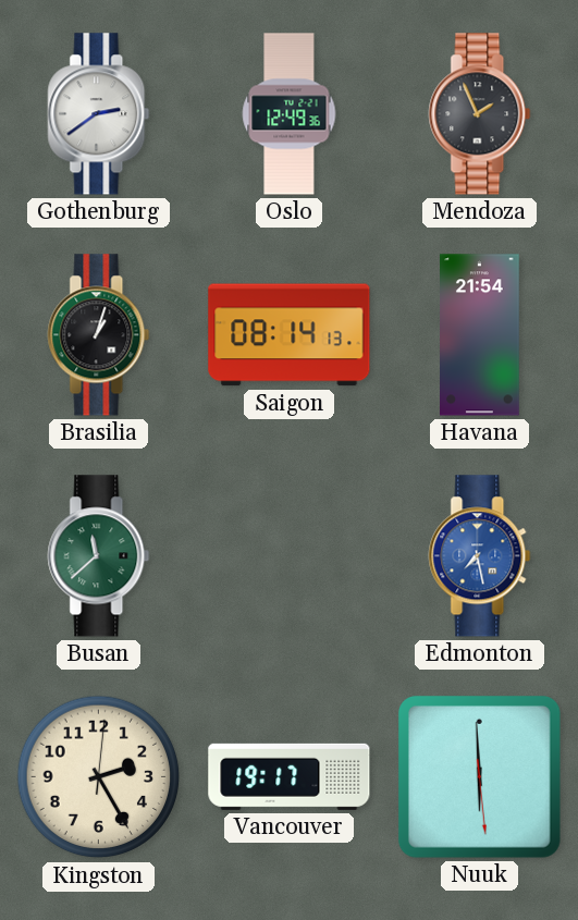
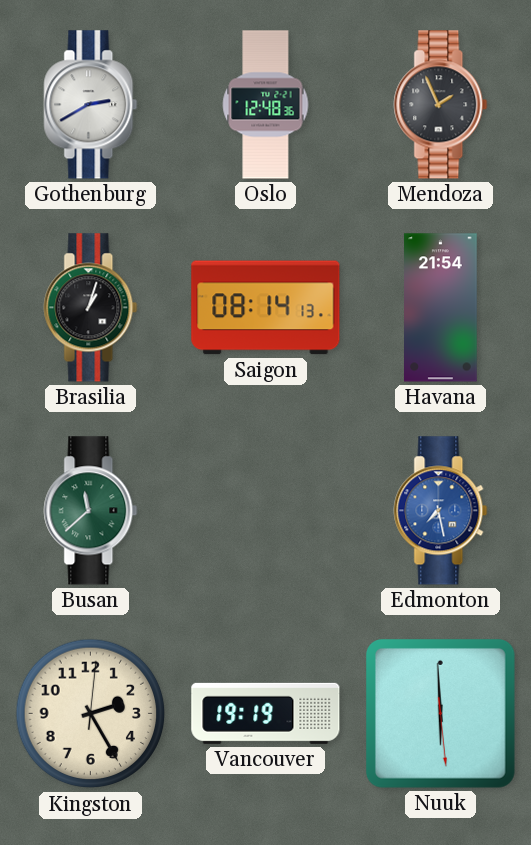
Gothenburg: 2:39 -> 2:40 (91, 105)
Oslo: 12:49 -> 12:48 (266, 105)
Vancouver: 19:17 -> 19:19 (266, 713)
